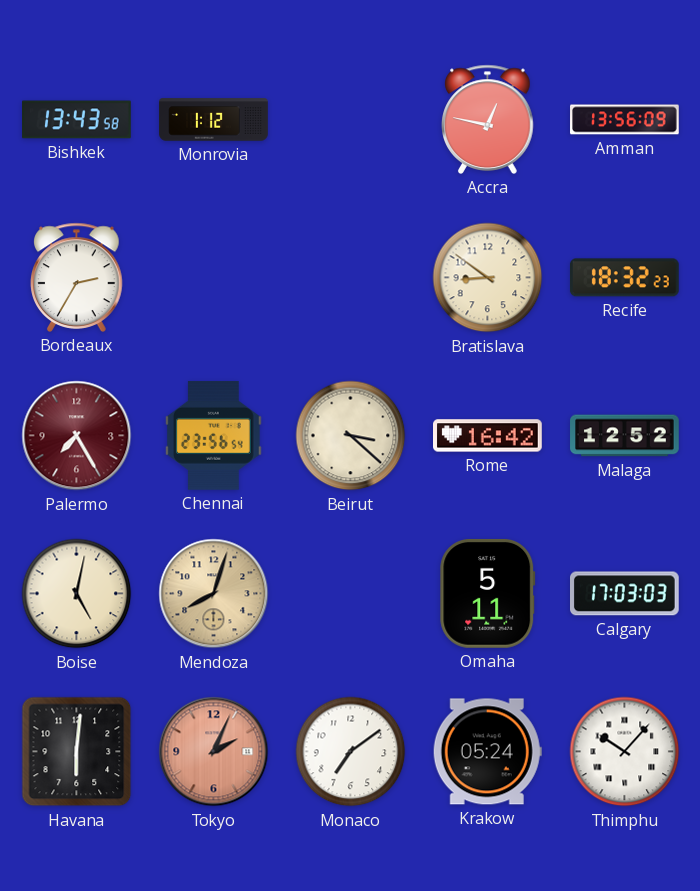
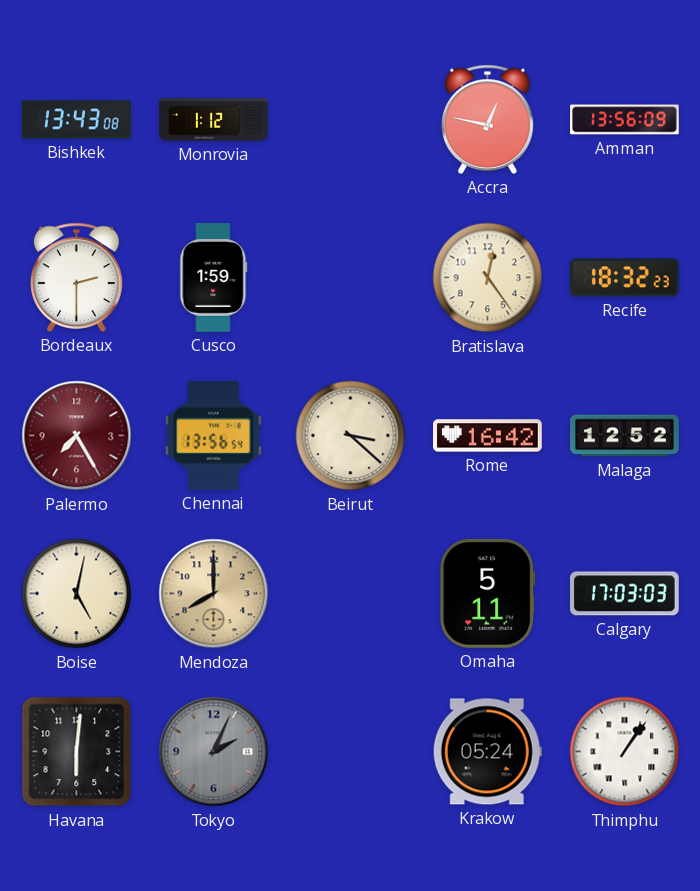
Bishkek: 13:43:58 -> 13:43:08 (77, 120)
Bordeaux: 2:35 -> 2:30 (77, 277)
Cusco: none -> 1:59 (214, 278)
Bratislava: 8:51 -> 12:24 (488, 278)
Chennai: 23:56 -> 13:56 (213, 435)
Mendoza: 8:03 -> 8:00 (214, 594)
Tokyo dial: salmon -> grey (214, 752)
Monaco: 7:09 -> none (351, 752)
Thimphu: 10:07 -> 1:06 (625, 752)
